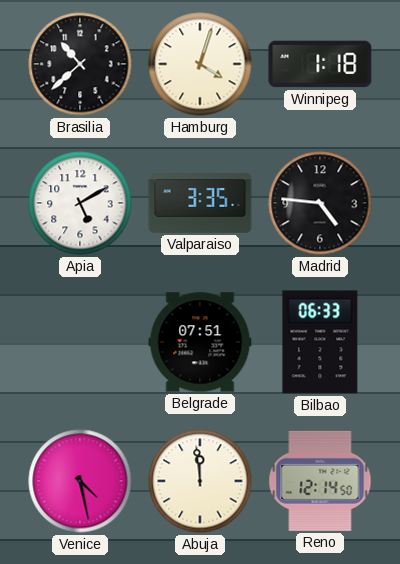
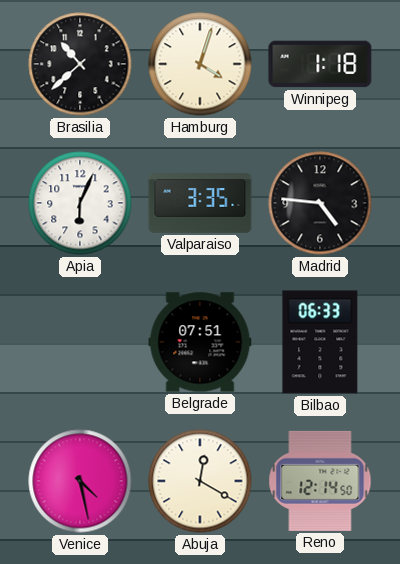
Apia: 5:10 -> 6:04 (80, 203)
Abuja: 11:59 -> 12:20 (200, 481)
